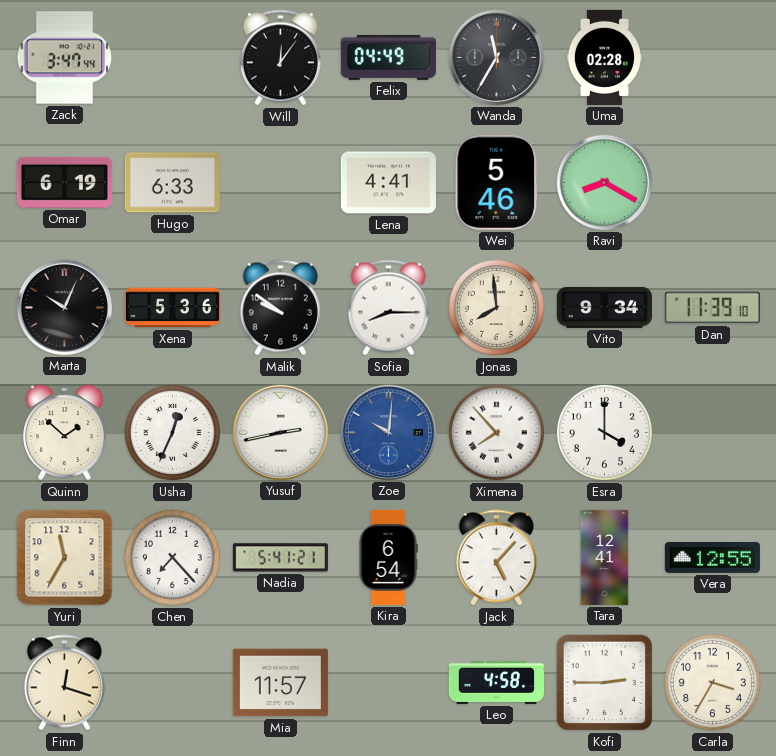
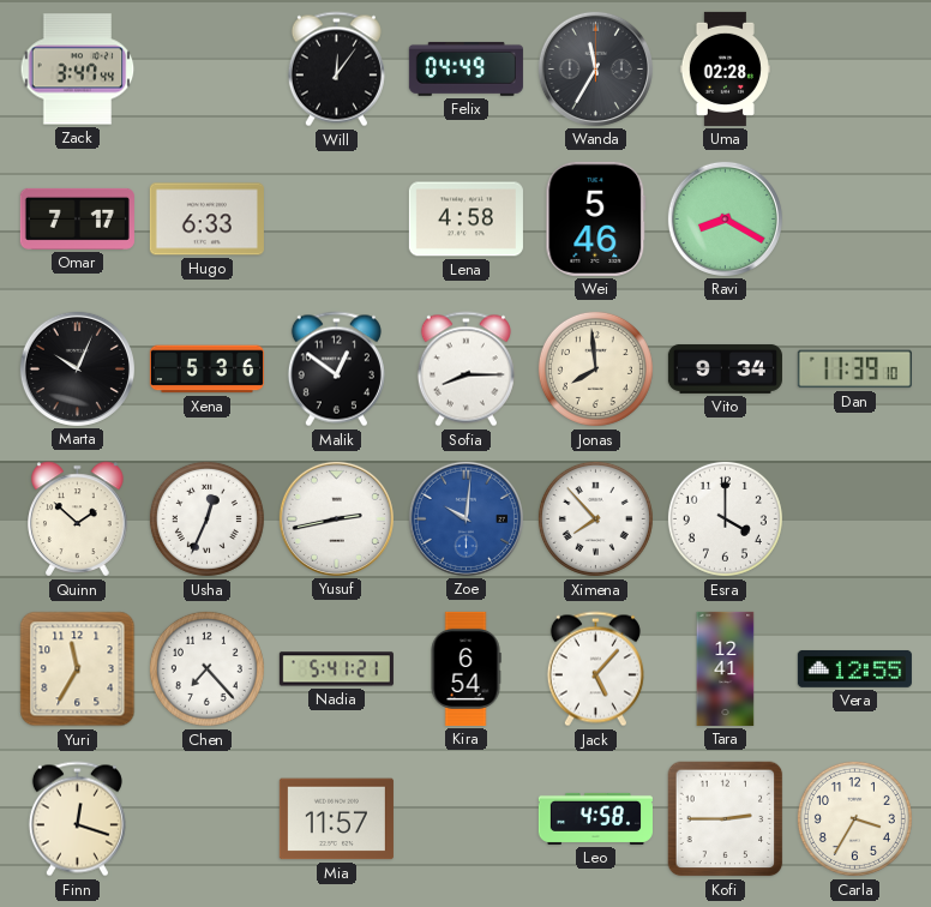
Omar: 6:19 -> 7:17 (77, 218)
Lena: 4:41 -> 4:58 (465, 220)
Malik: 9:51 -> 12:51 (336, 370)
